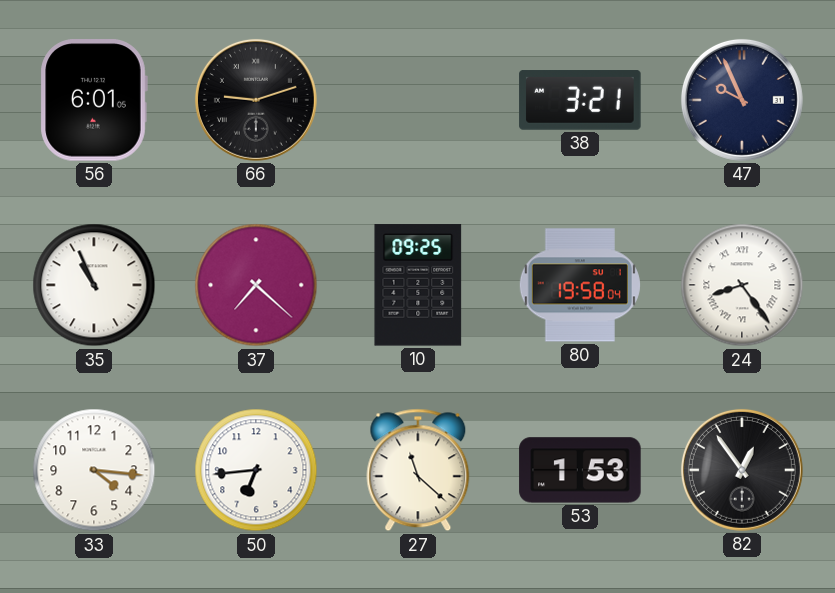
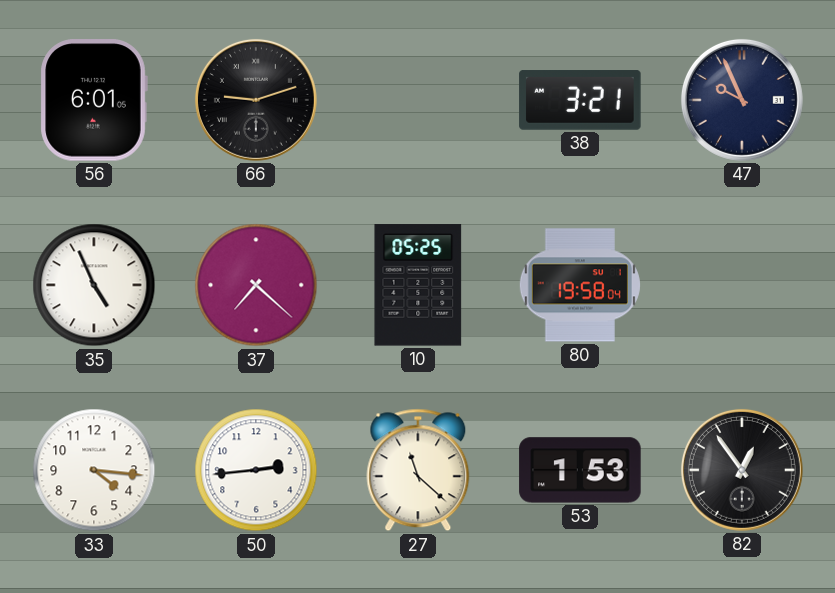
35: 10:56 -> 4:56 (94, 285)
10: 09:25 -> 05:25 (418, 285)
24: 8:24 -> none (742, 285)
50: 6:44 -> 2:44 (256, 470)
